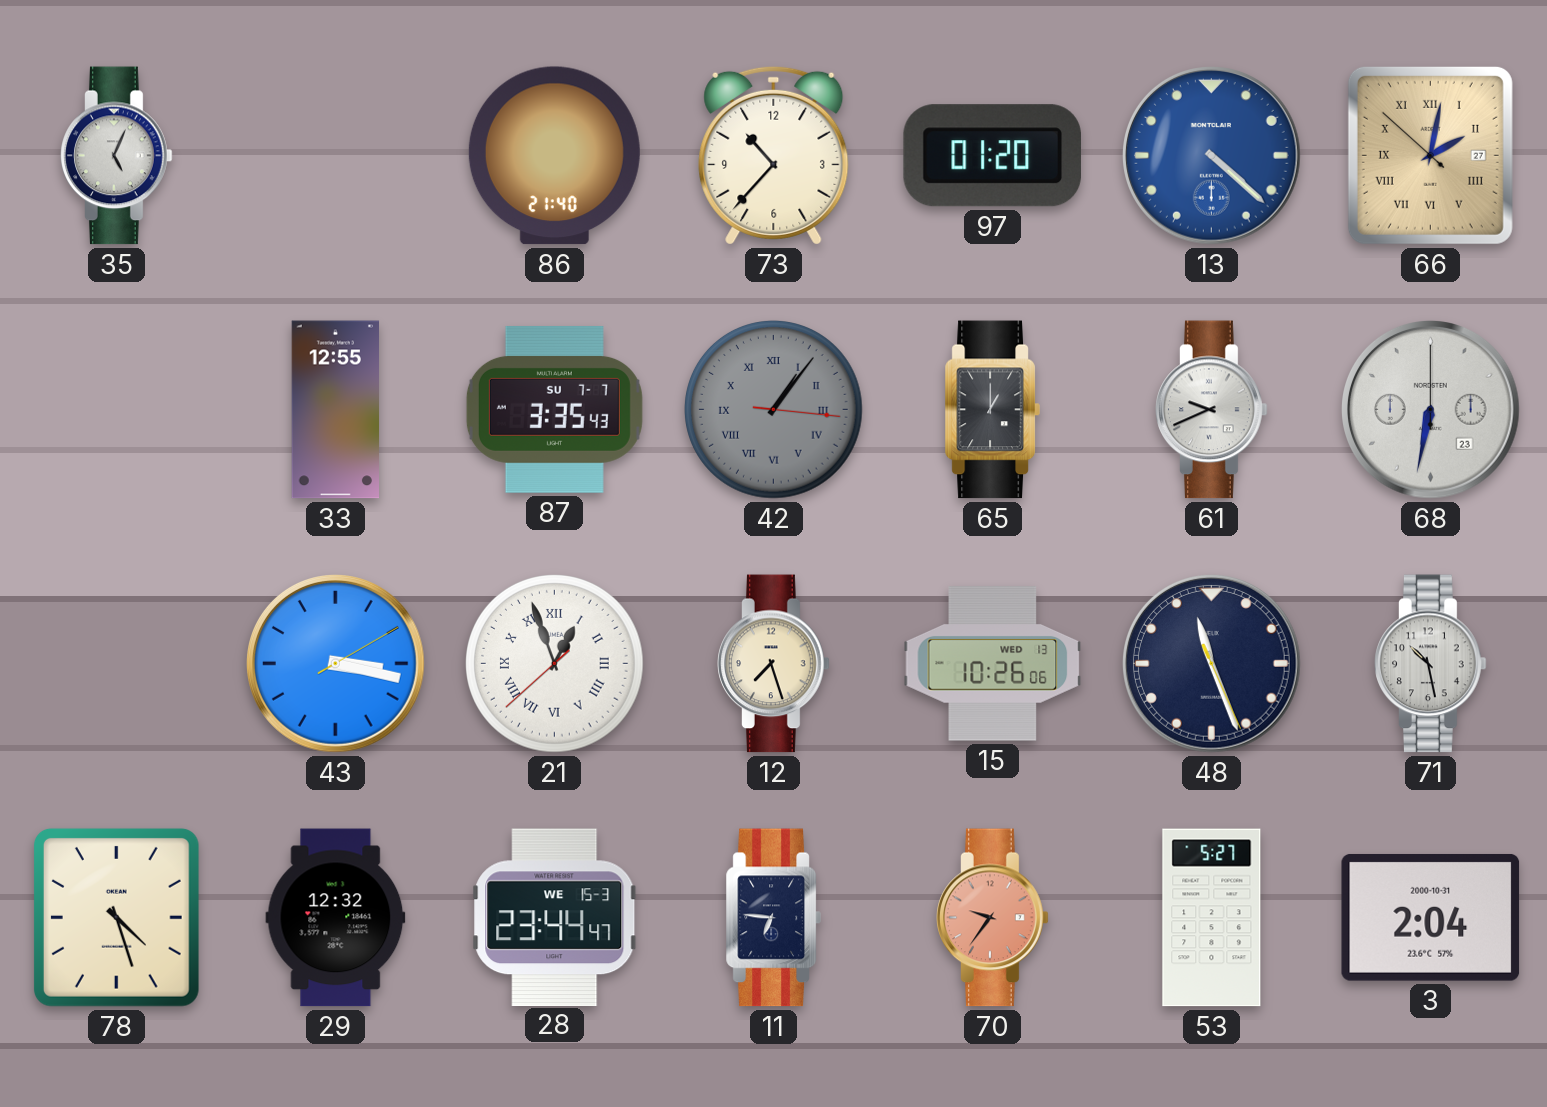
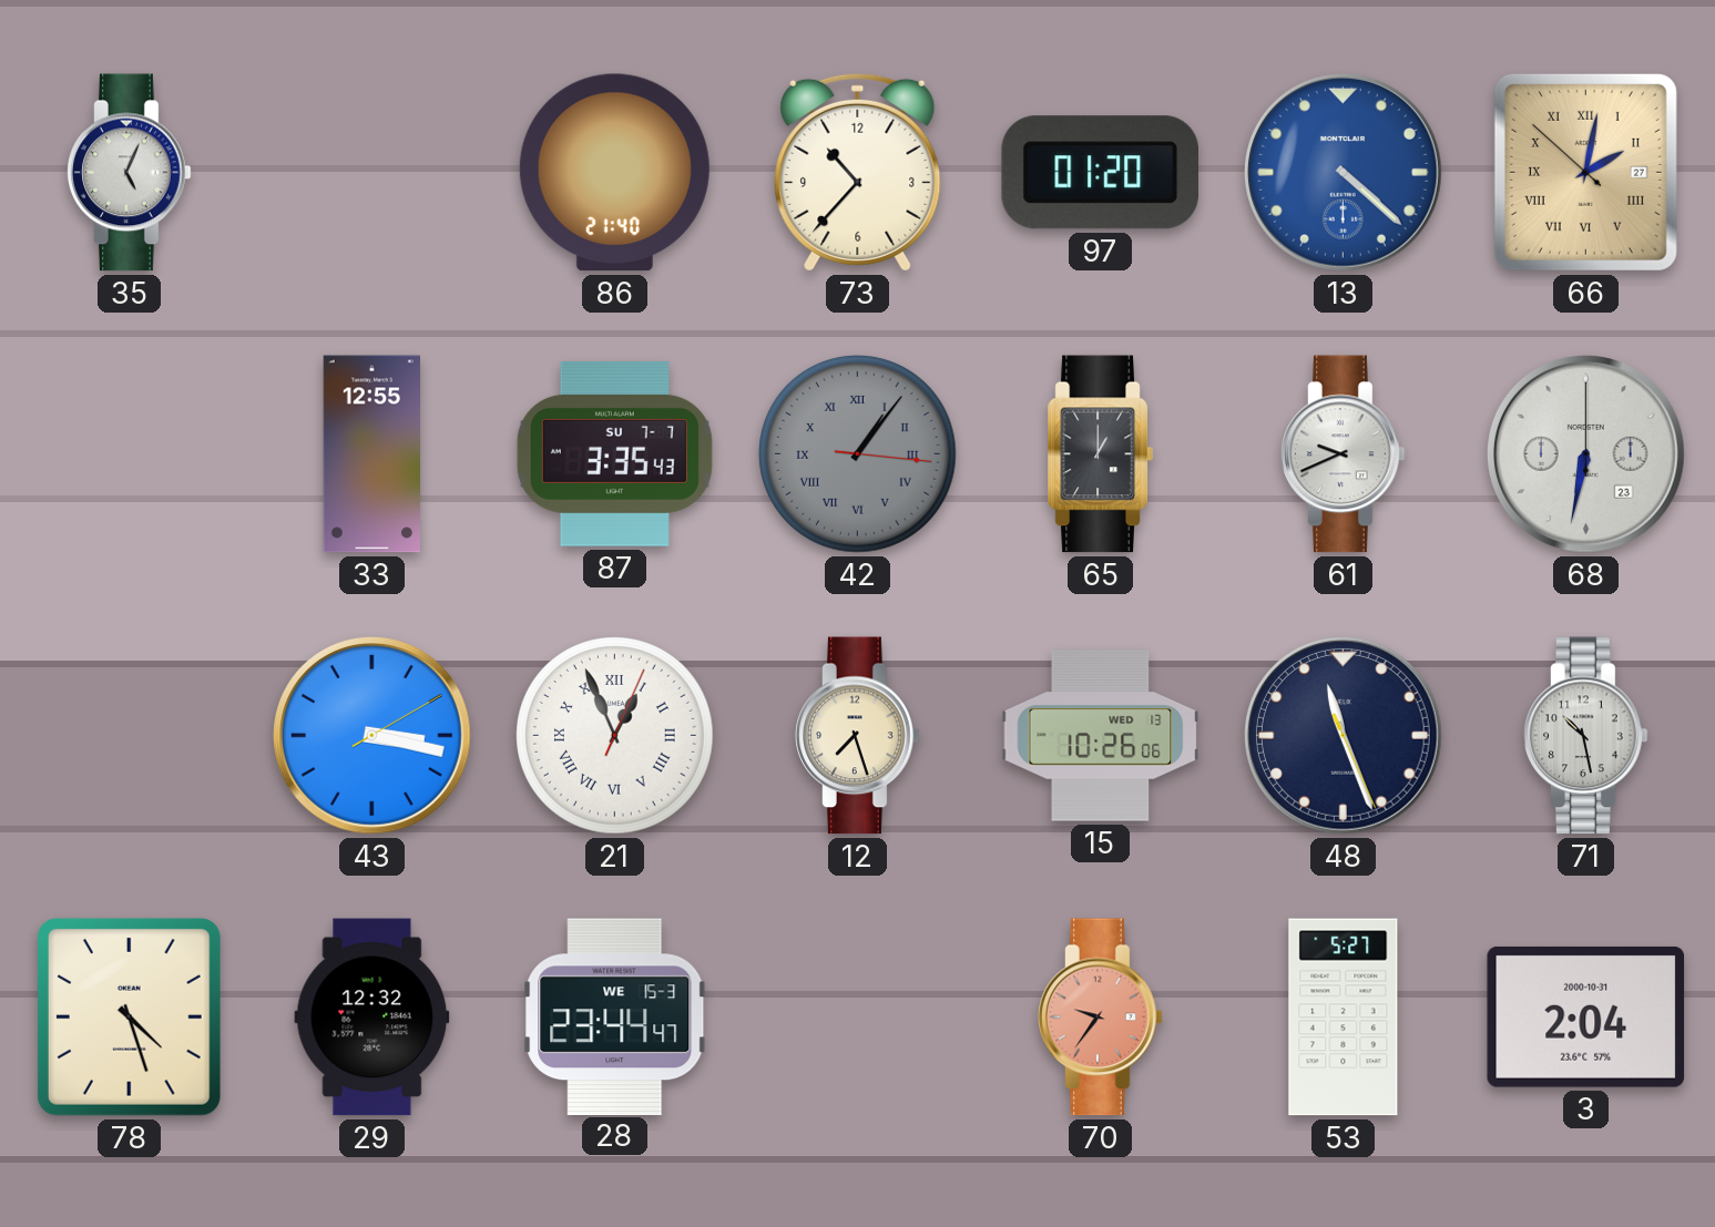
21: 12:56:38 -> 12:56:04 (615, 736)
11: 6:46 -> none (773, 918)
